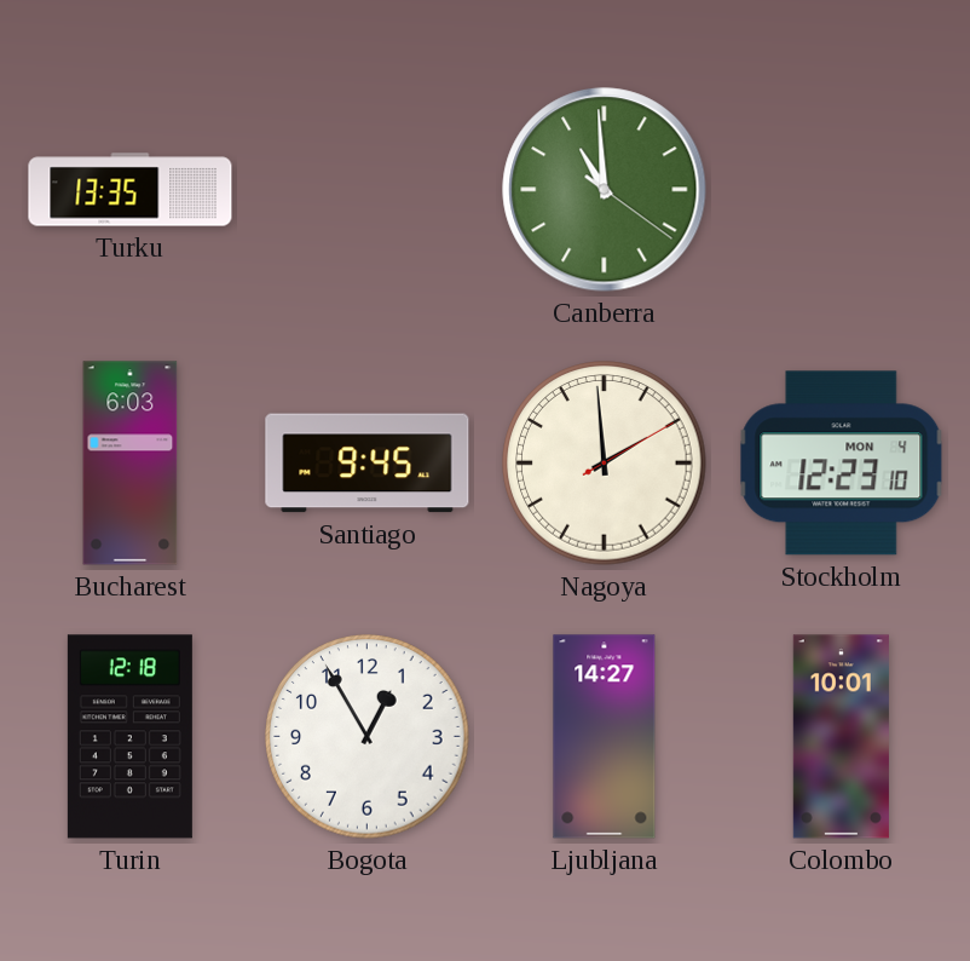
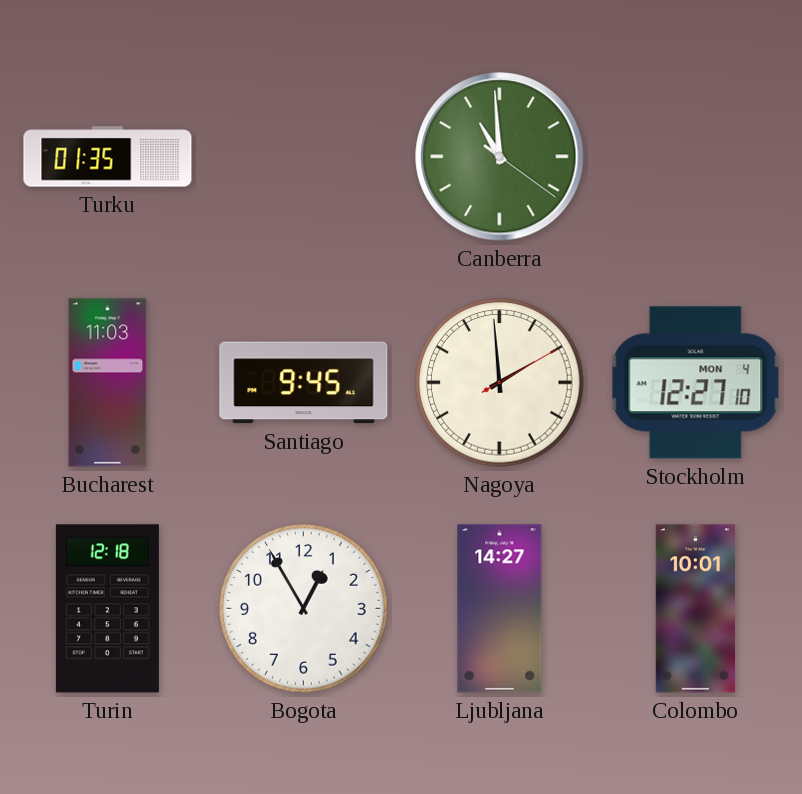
Turku: 13:35 -> 01:35 (108, 157)
Bucharest: 6:03 -> 11:03 (108, 383)
Stockholm: 12:23 -> 12:27 (696, 383)
